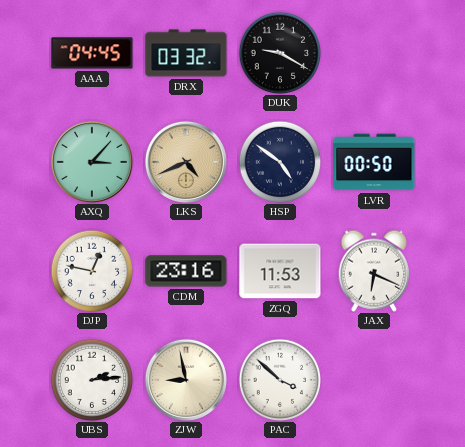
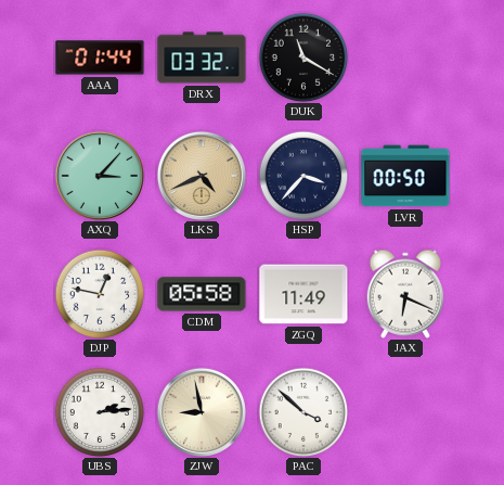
AAA: 04:45 -> 01:44 (100, 58)
DUK: 9:20 -> 11:20 (303, 58)
HSP: 4:51 -> 3:37 (303, 176)
CDM: 23:16 -> 05:58 (202, 294)
ZGQ: 11:53 -> 11:49 (303, 294)
